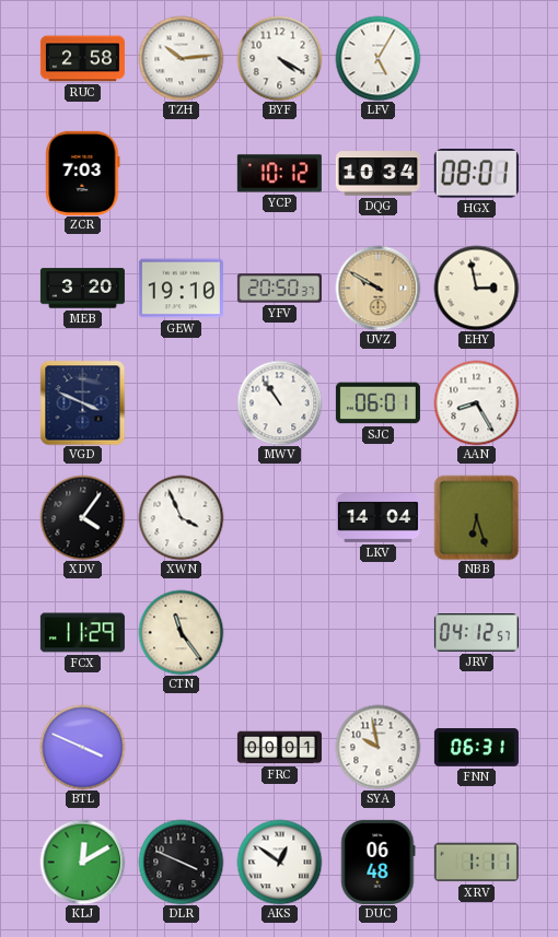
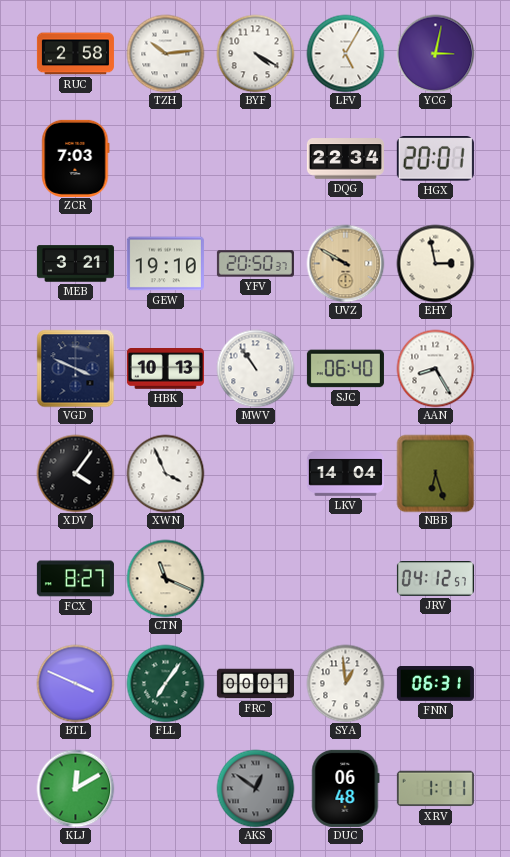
YCG: none -> 3:02 (435, 53)
YCP: 10:12 -> none (279, 174)
DQG: 10:34 -> 22:34 (345, 159)
HGX: 08:01 -> 20:01 (435, 159)
MEB: 3:20 -> 3:21 (75, 264)
HBK: none -> 10:13 (165, 369)
SJC: 06:01 -> 06:40 (345, 369)
FCX: 11:29 -> 8:27 (75, 579)
CTN: 11:24 -> 11:19 (165, 578)
FLL: none -> 7:06 (165, 683)
SYA: 9:58 -> 12:59 (345, 683)
DLR: 3:49 -> none (181, 862)
AKS dial: white -> grey (255, 788)
